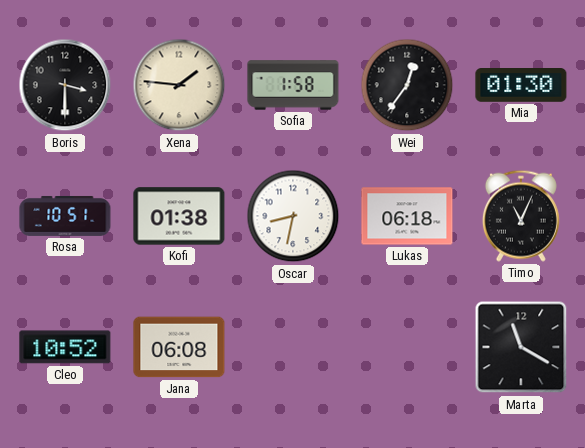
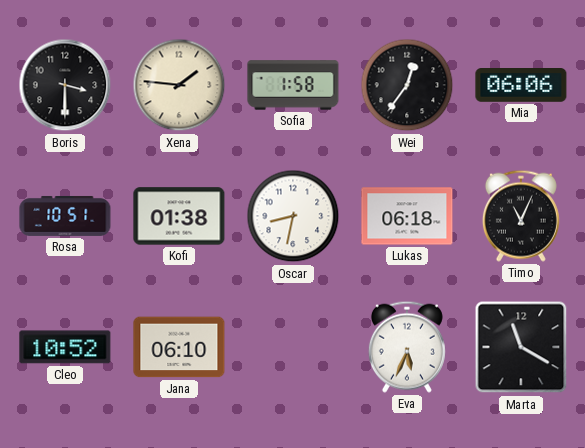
Mia: 01:30 -> 06:06 (521, 86)
Jana: 06:08 -> 06:10 (179, 347)
Eva: none -> 5:34 (407, 347)
